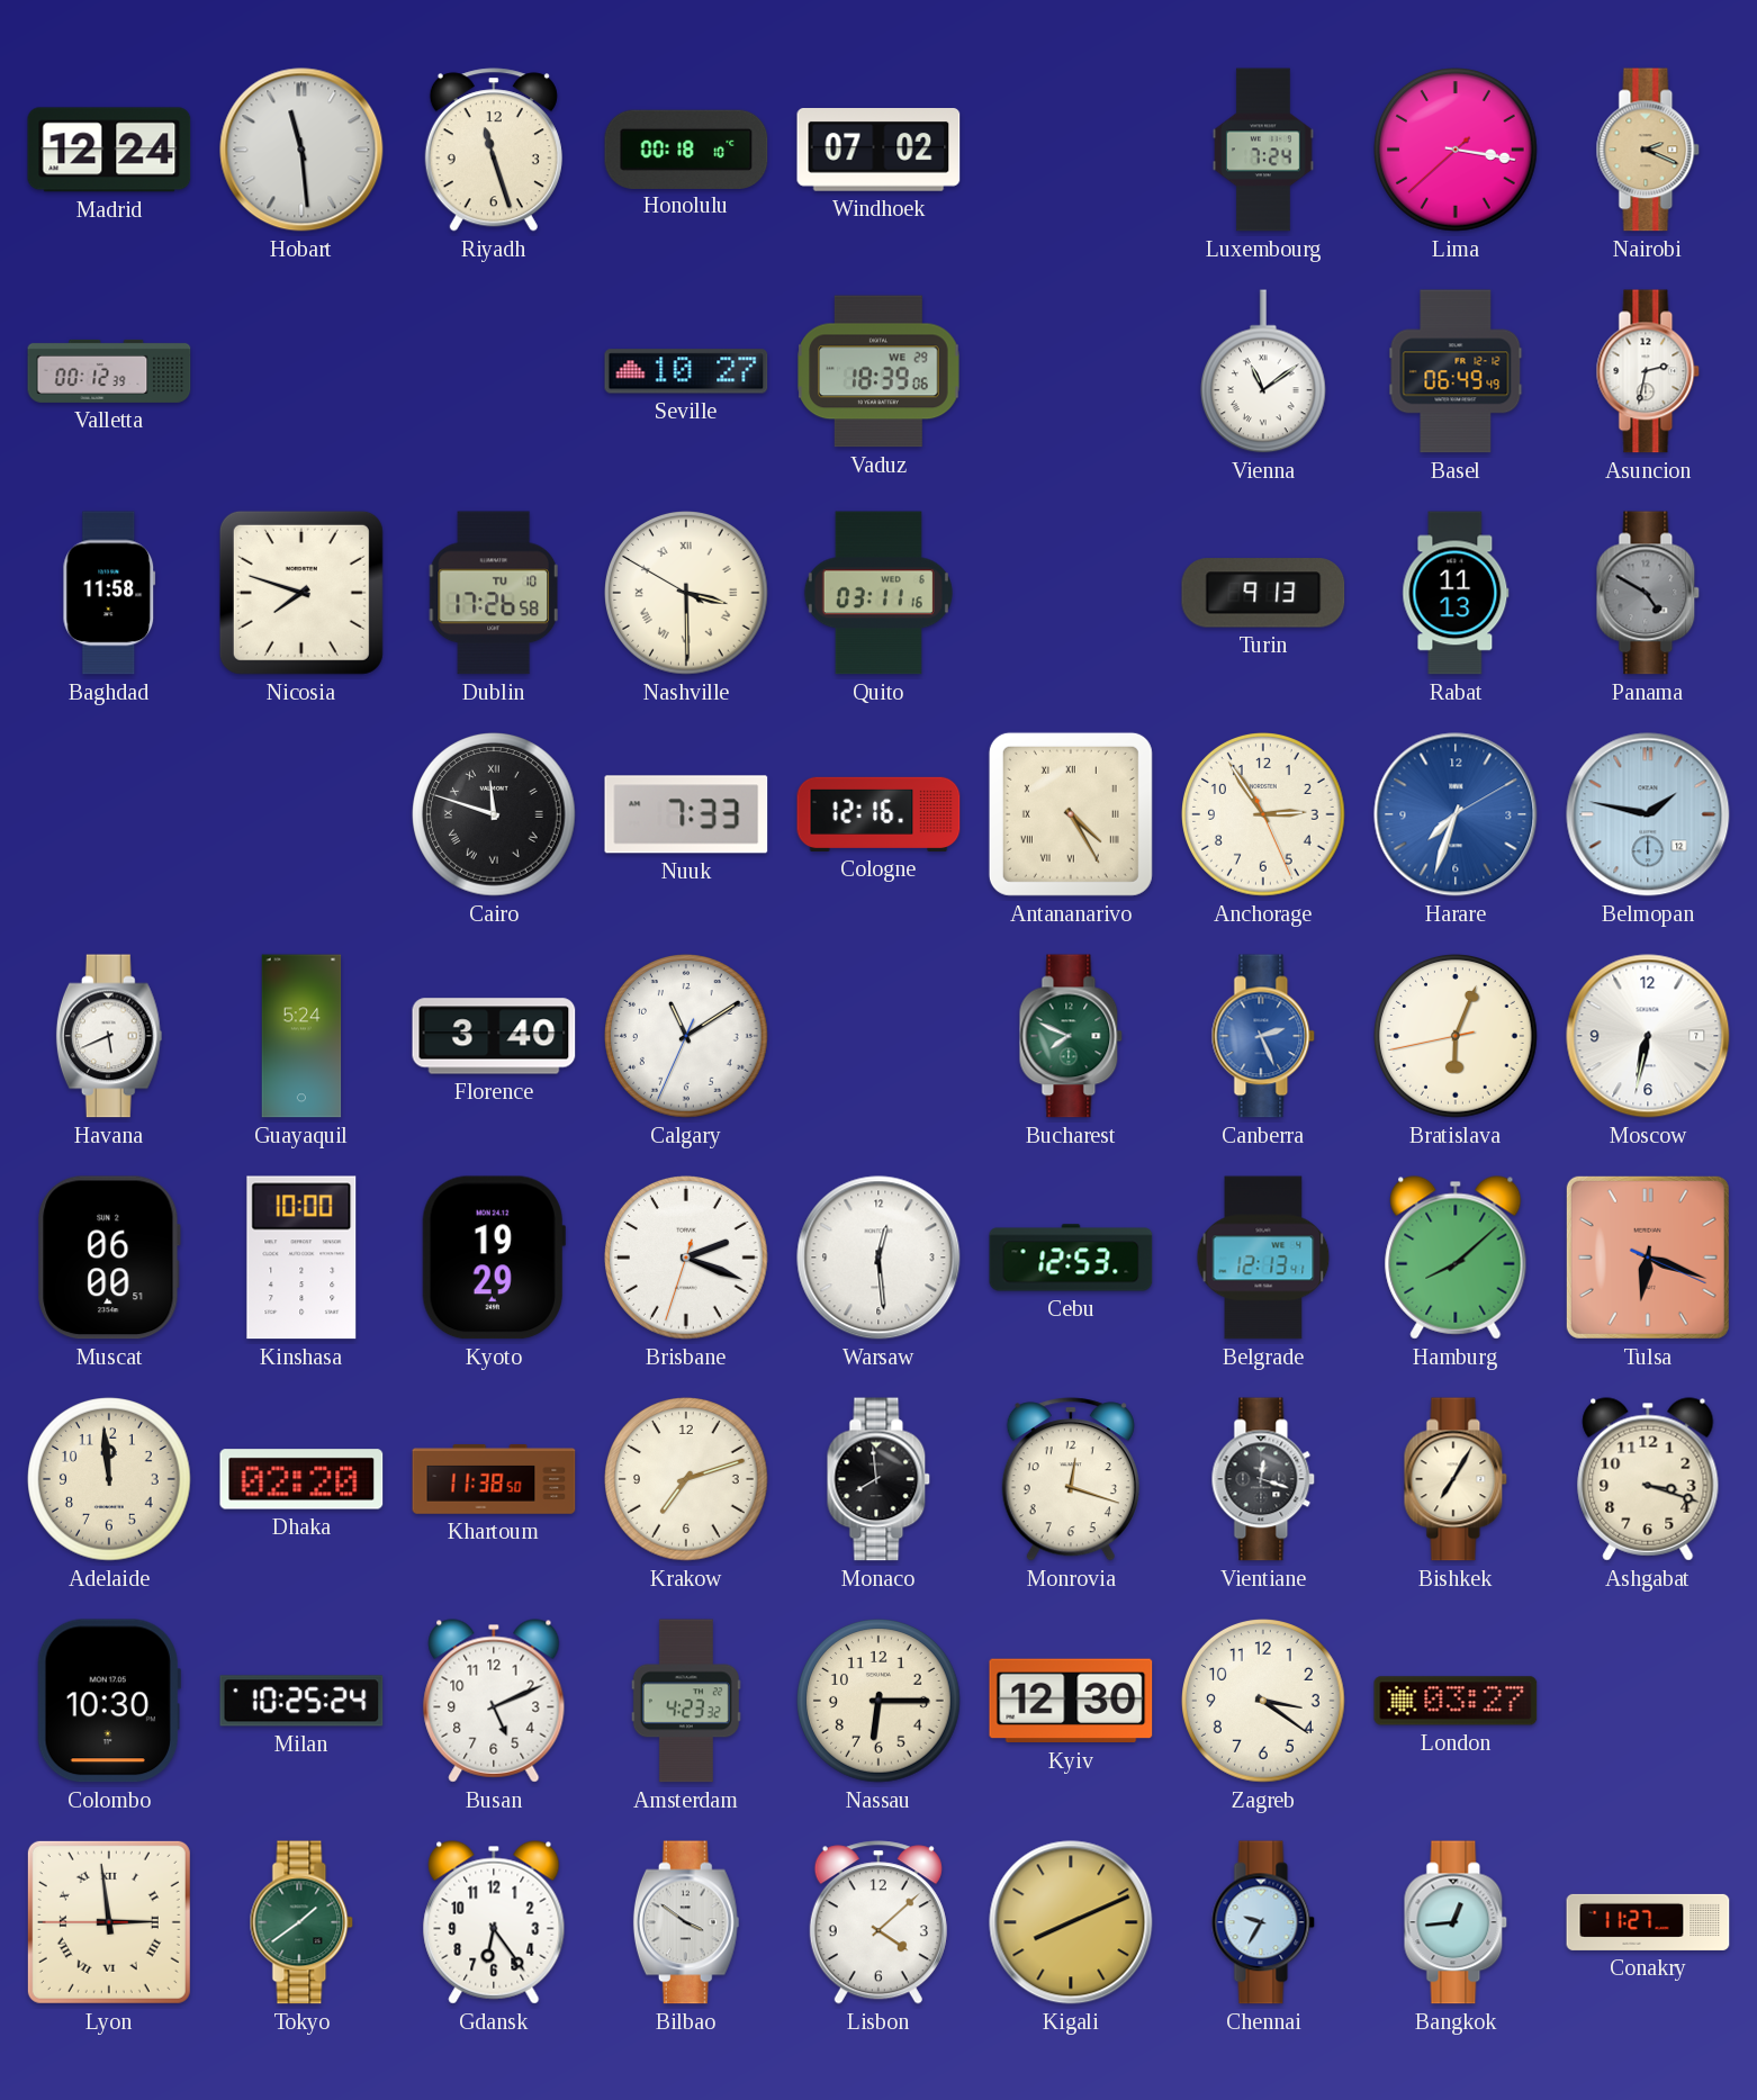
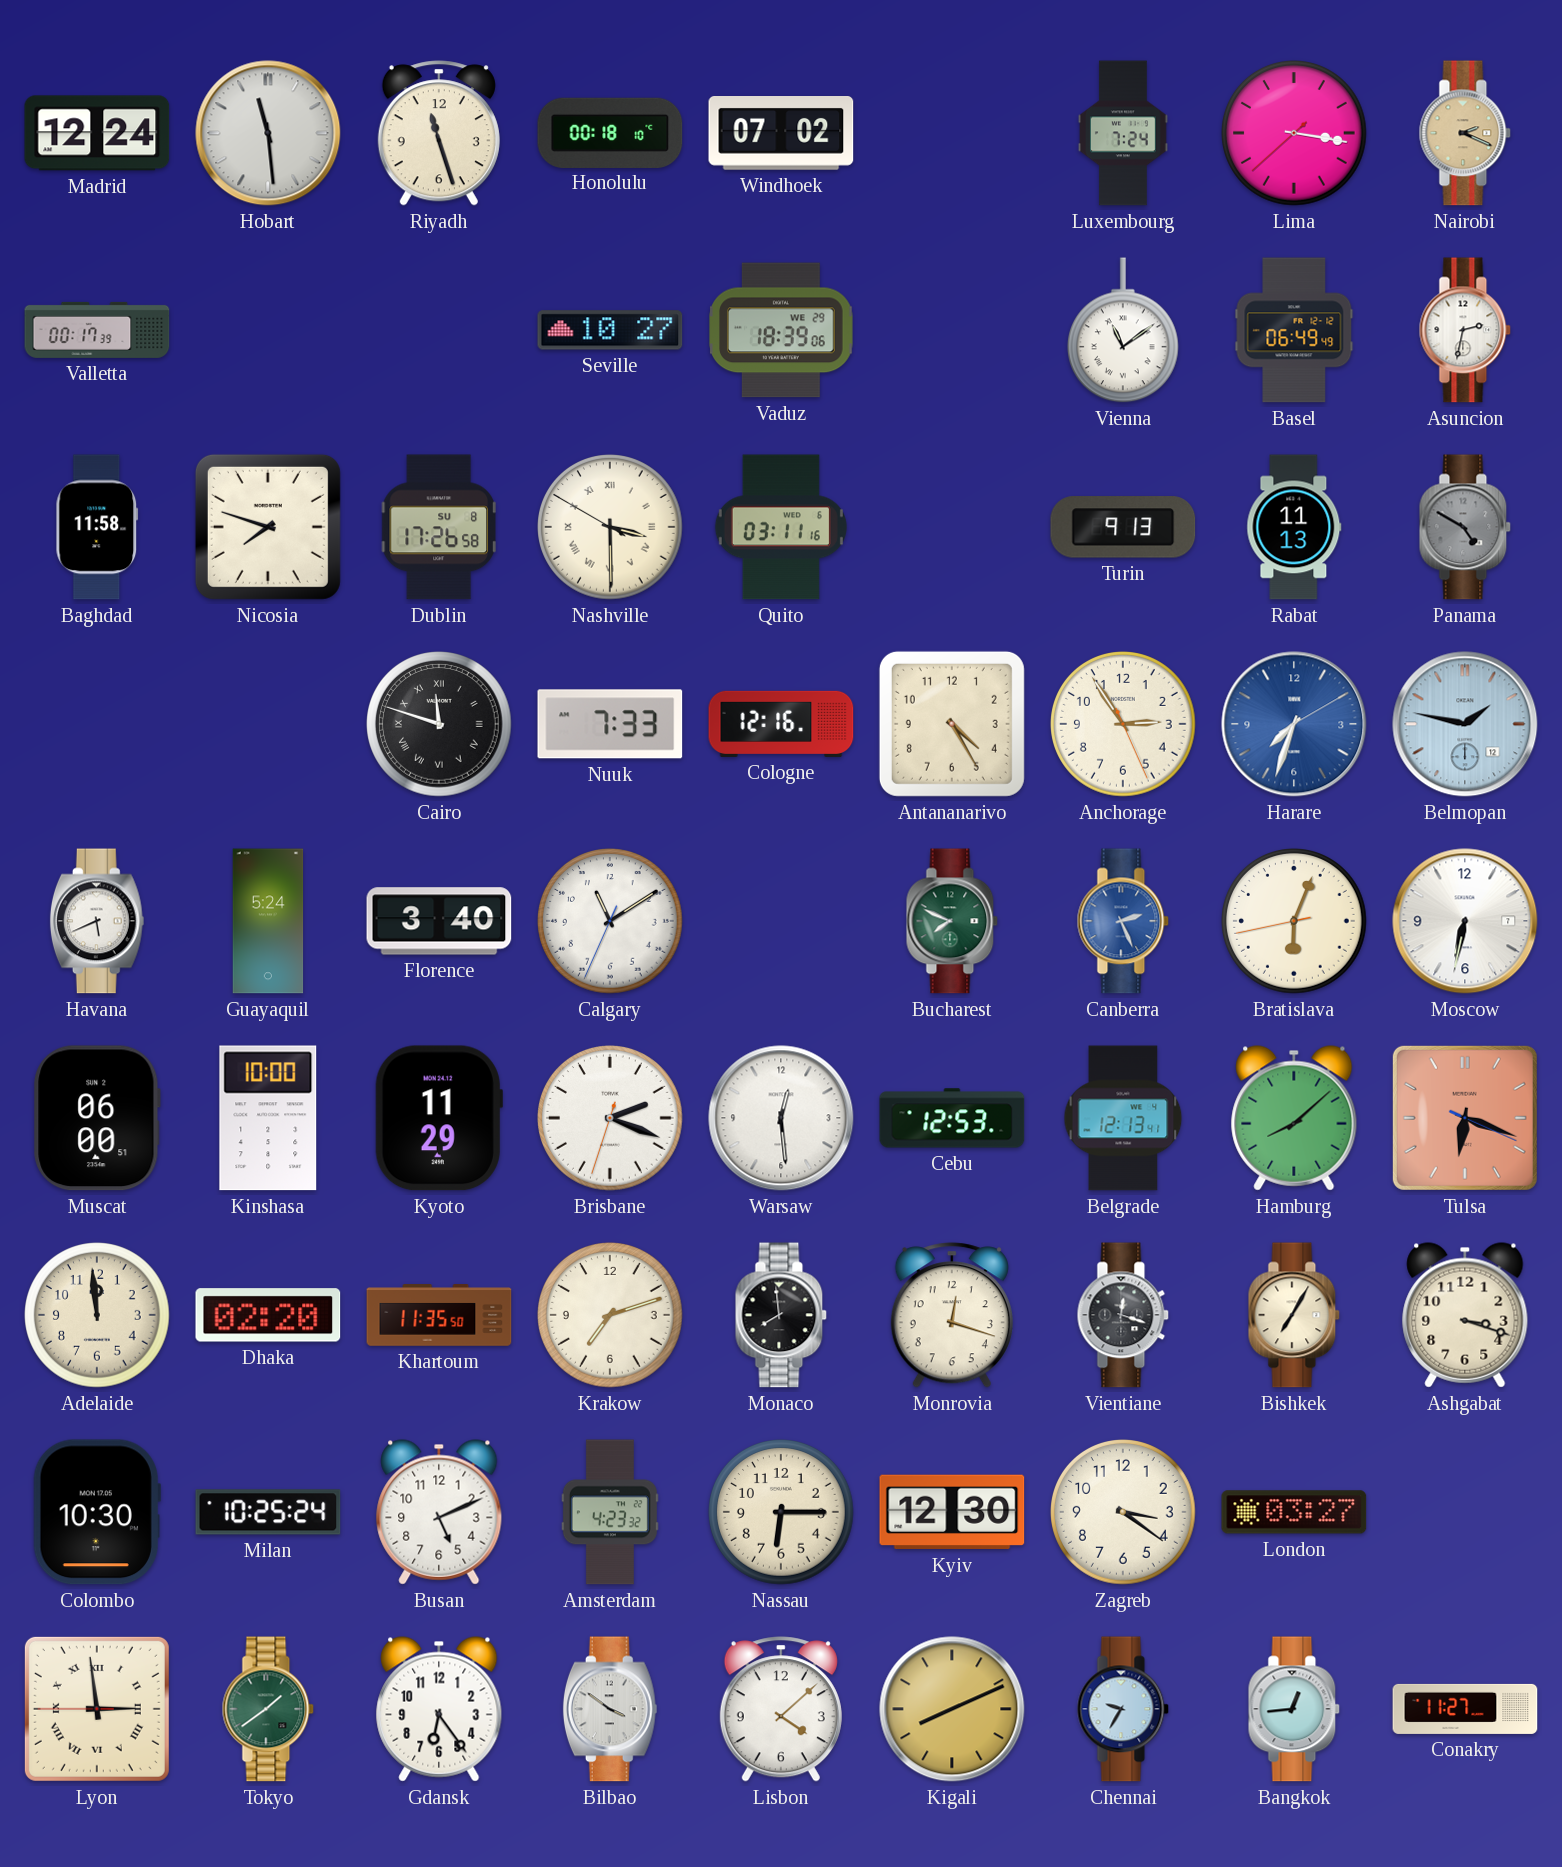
Valletta: 00:12 -> 00:17 (97, 330)
Dublin date: TU 10 -> SU 8 (439, 527)
Antananarivo numerals: Roman -> Arabic (952, 724)
Kyoto: 19:29 -> 11:29 (439, 1118)
Khartoum: 11:38 -> 11:35 (439, 1315)
